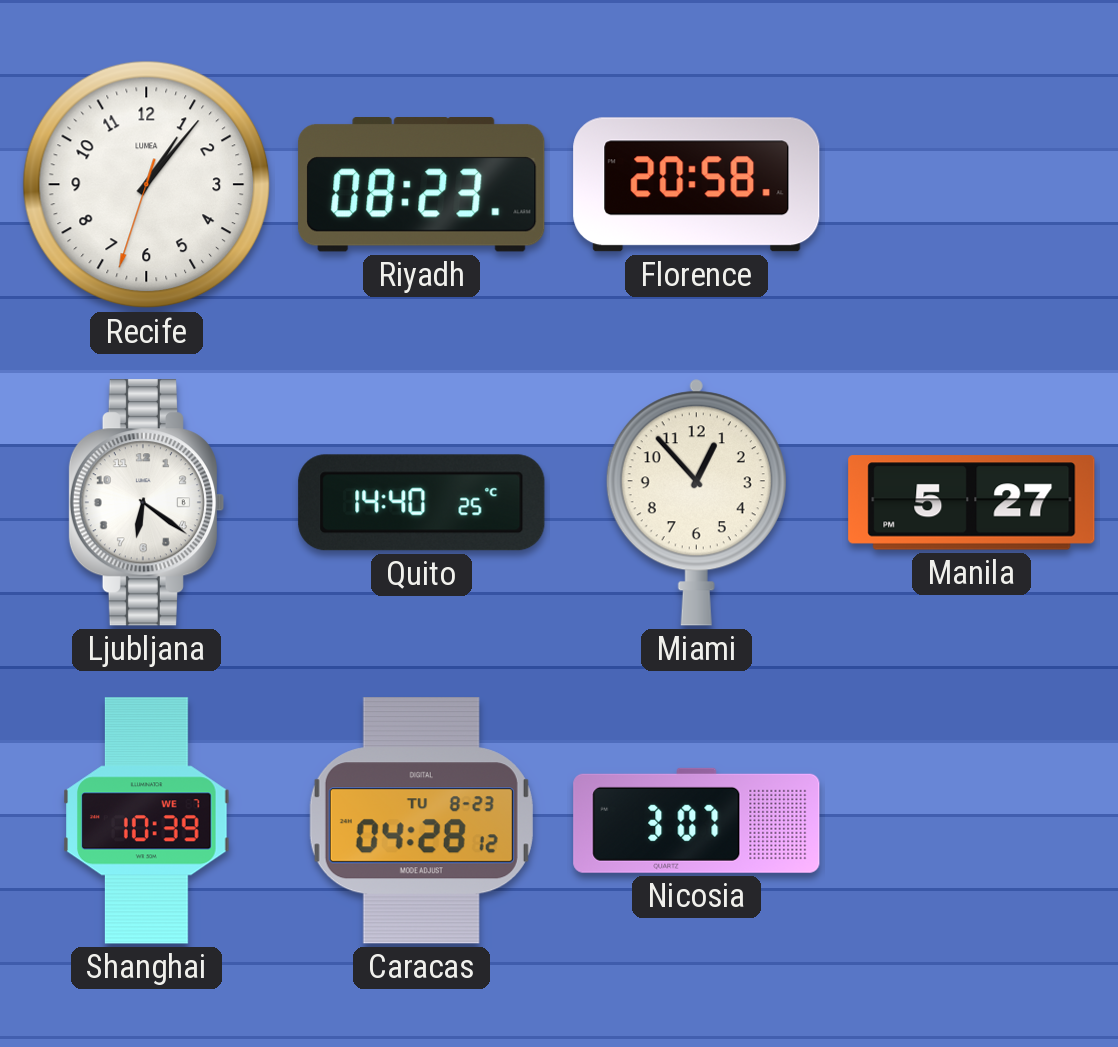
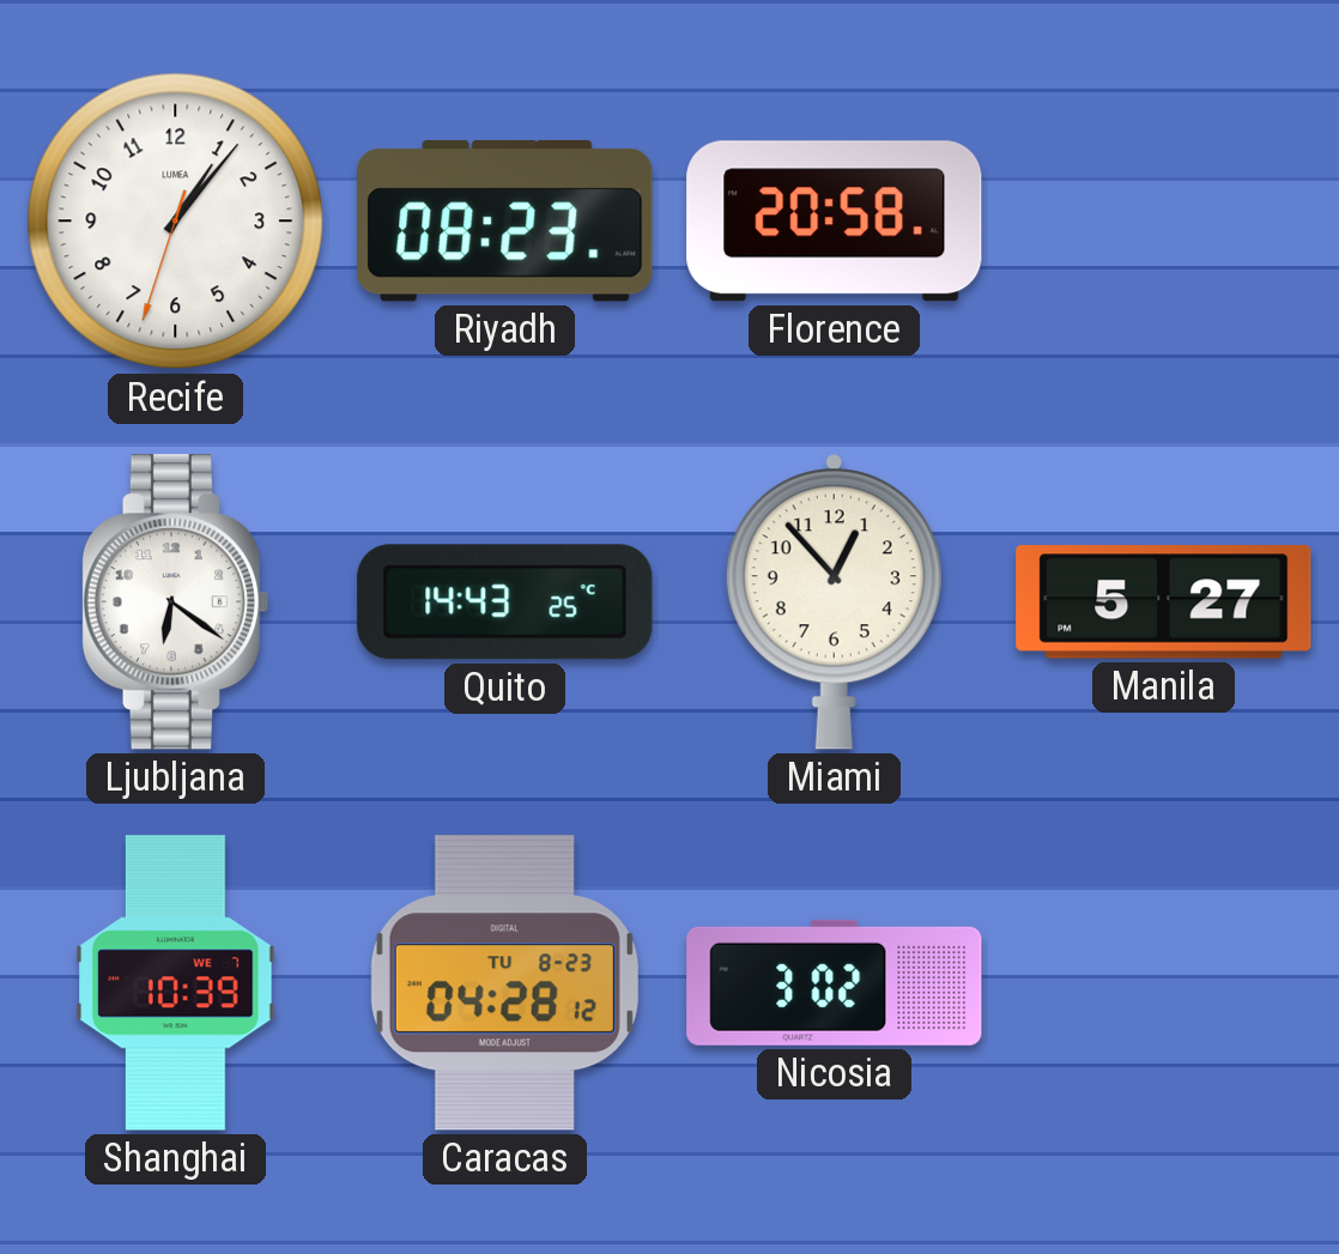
Quito: 14:40 -> 14:43 (505, 602)
Nicosia: 3:07 -> 3:02 (835, 982)
